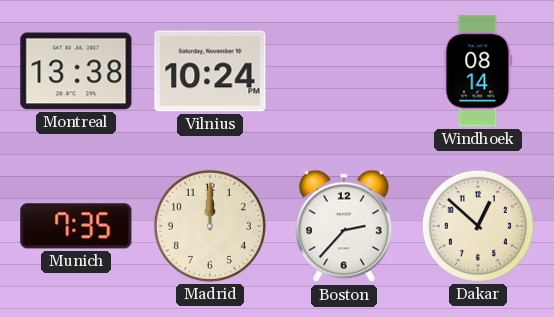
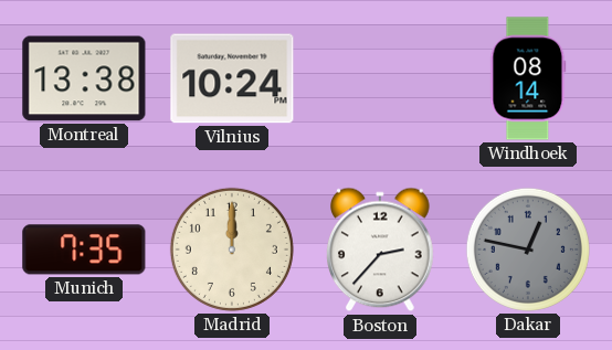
Dakar: 12:52 -> 12:47 (528, 250)
Dakar dial: cream -> grey (528, 250)
